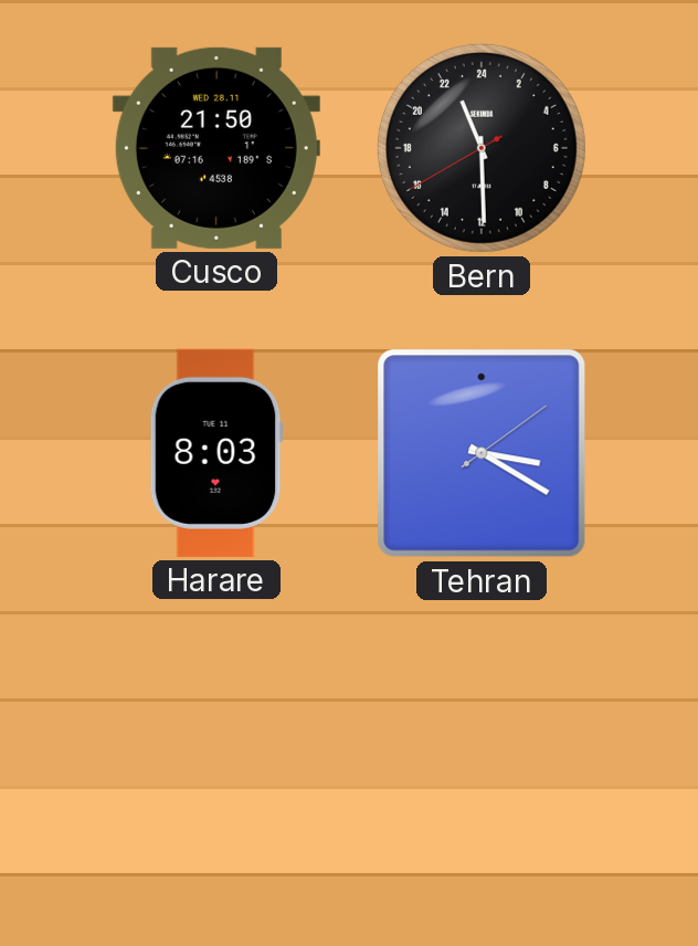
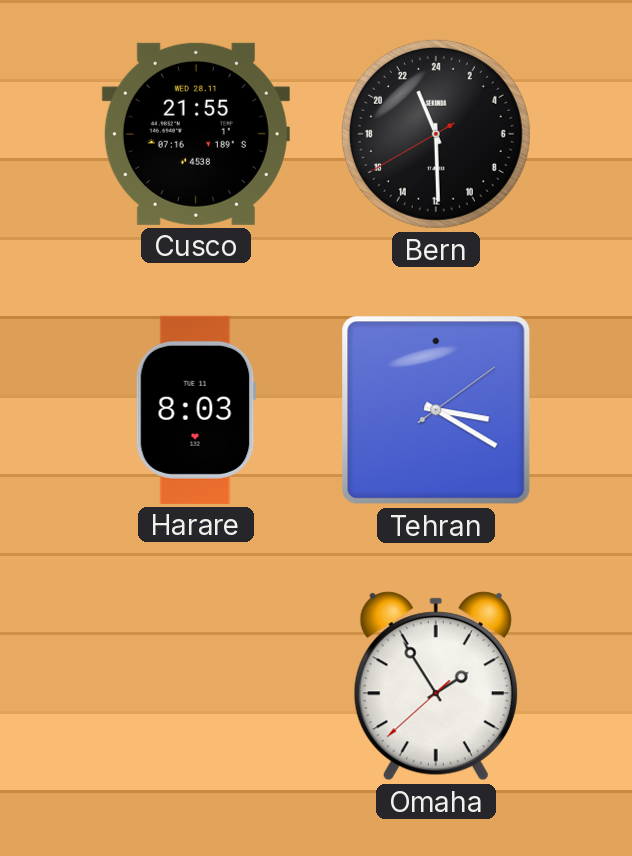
Cusco: 21:50 -> 21:55 (196, 134)
Omaha: none -> 1:54 (436, 686)
